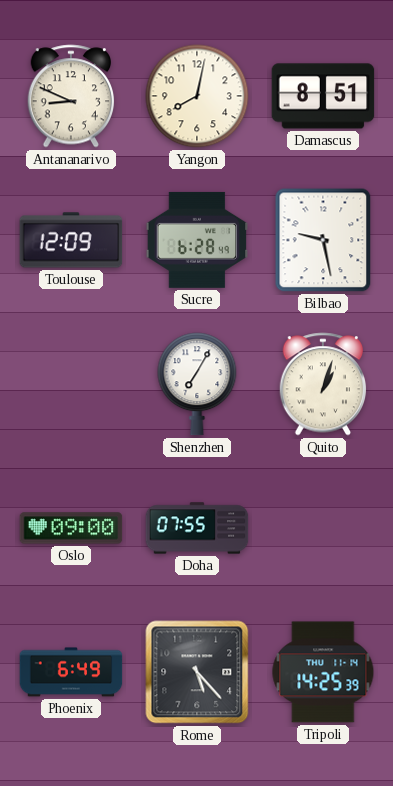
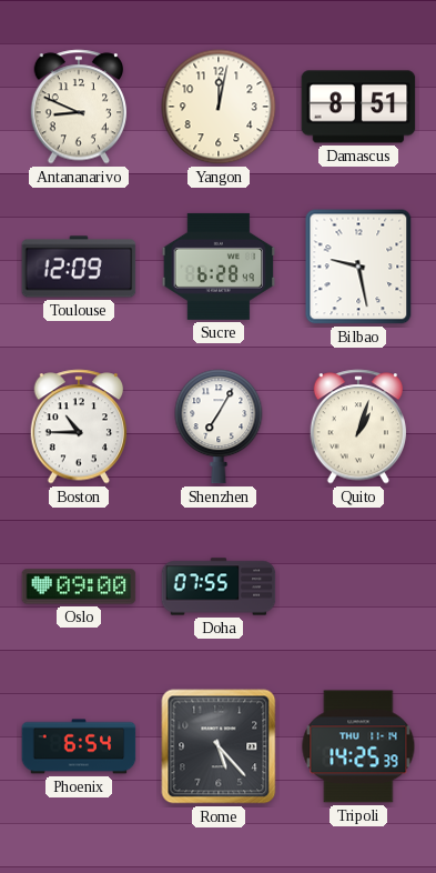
Yangon: 8:02 -> 12:02 (219, 107)
Boston: none -> 10:45 (79, 427)
Phoenix: 6:49 -> 6:54 (79, 746)
